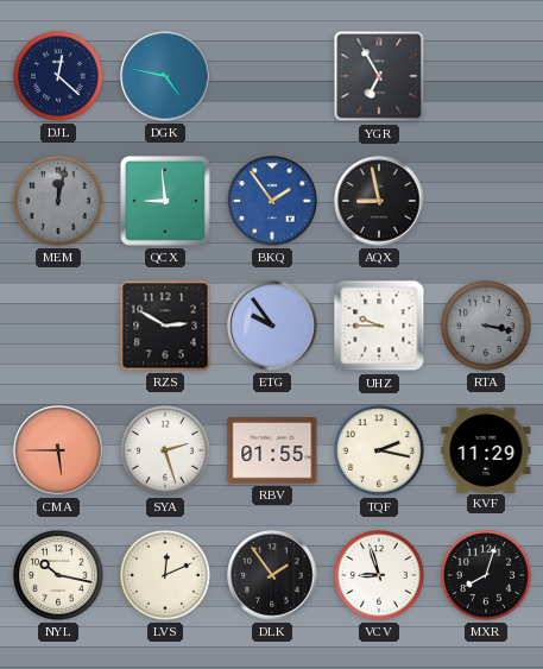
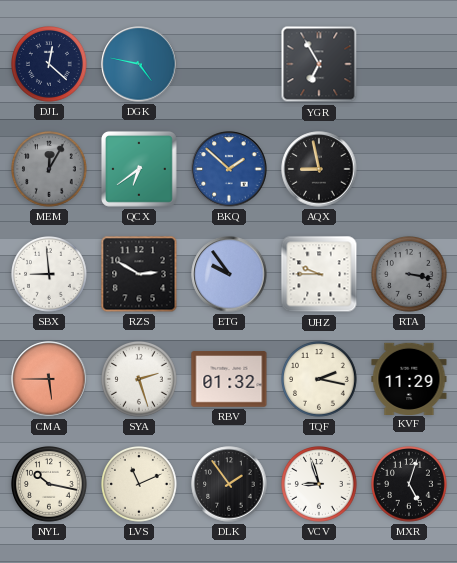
MEM: 12:02 -> 12:05 (50, 170)
QCX: 8:59 -> 6:39 (139, 169)
BKQ: 1:54 -> 1:52 (229, 169)
SBX: none -> 8:59 (50, 275)
RBV: 01:55 -> 01:32 (229, 379)
LVS: 12:11 -> 11:11 (140, 485)
MXR: 8:03 -> 5:03 (410, 485)
